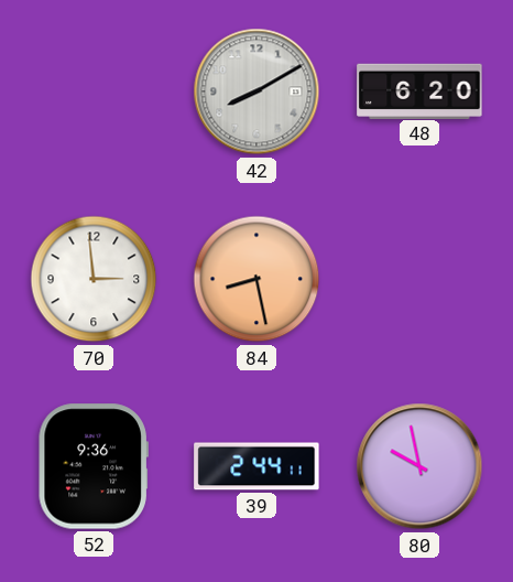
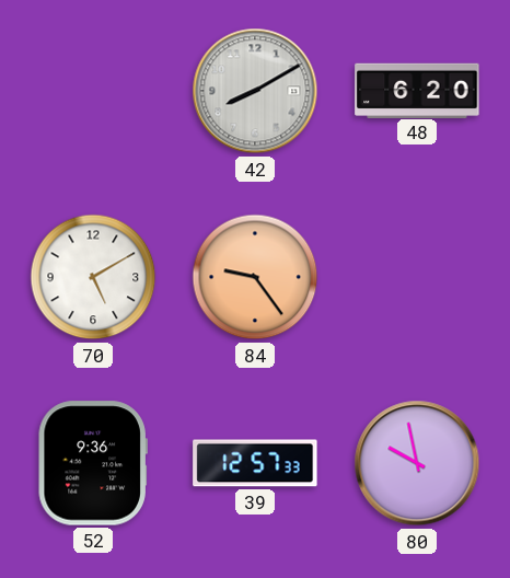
70: 2:59 -> 5:10 (93, 277)
84: 8:28 -> 9:24 (255, 277)
39: 2:44 -> 12:57 (255, 463)
